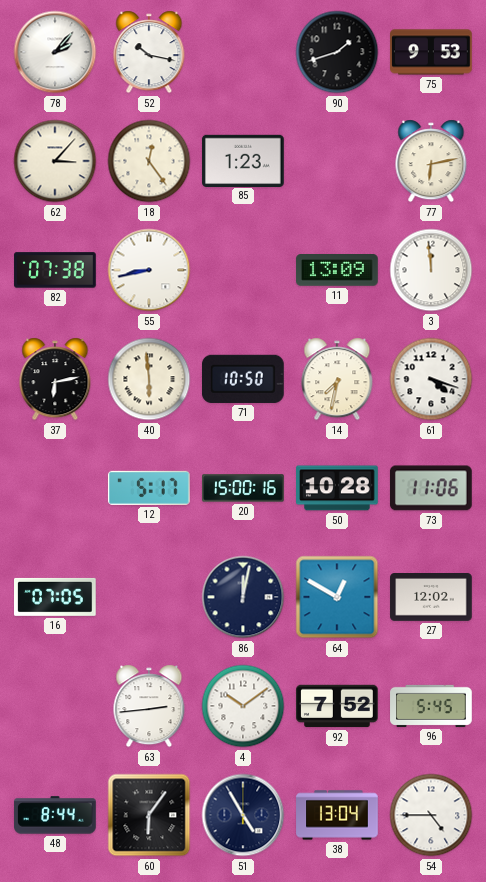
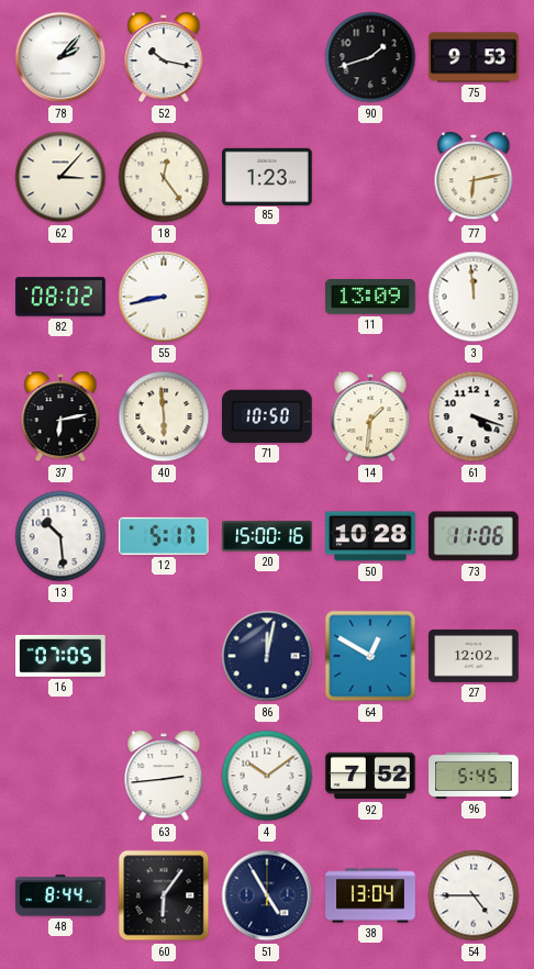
82: 07:38 -> 08:02 (60, 297)
14: 7:32 -> 1:31 (370, 416)
13: none -> 10:29 (60, 536)
